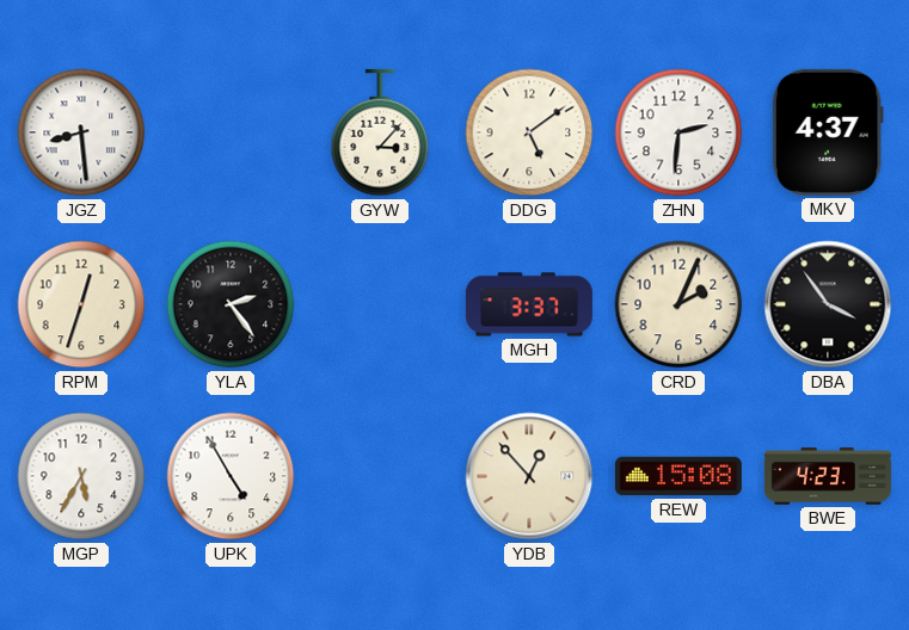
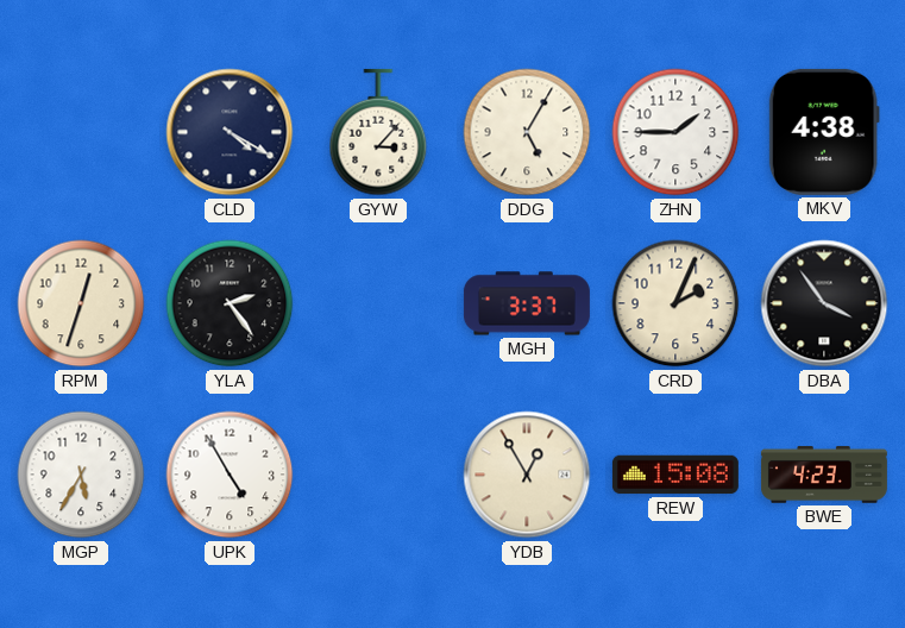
JGZ: 8:29 -> none (81, 132)
CLD: none -> 4:20 (230, 132)
DDG: 5:09 -> 5:05 (527, 132)
ZHN: 2:31 -> 1:45 (675, 132)
MKV: 4:37 -> 4:38 (824, 132)
YDB: 12:53 -> 12:55 (527, 475)
